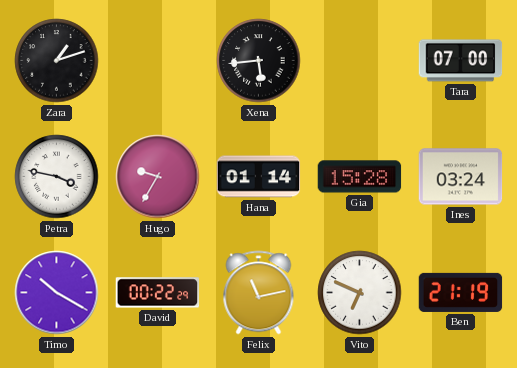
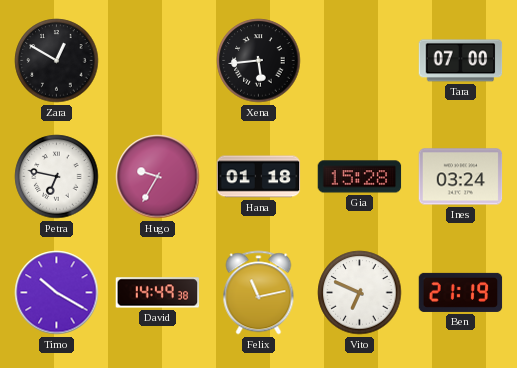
Zara: 1:12 -> 12:50 (57, 61)
Petra: 3:47 -> 6:47 (57, 177)
Hana: 01:14 -> 01:18 (259, 177)
David: 00:22 -> 14:49 (158, 293)
